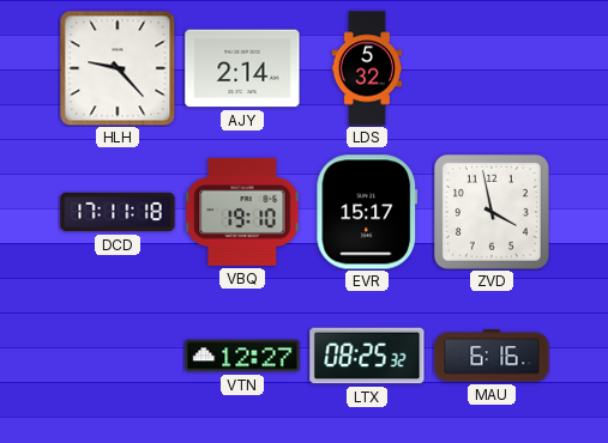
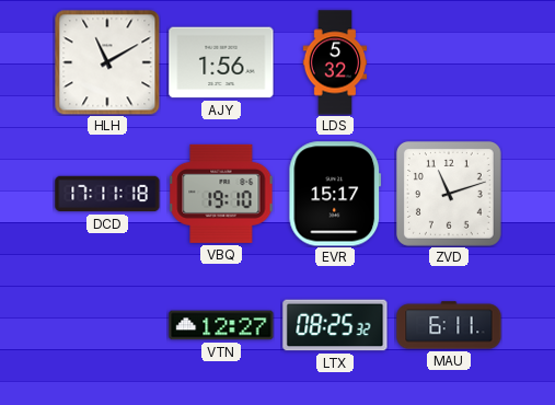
HLH: 9:23 -> 11:10 (107, 62)
AJY: 2:14 -> 1:56 (221, 62)
ZVD: 3:58 -> 11:12 (449, 194)
MAU: 6:16 -> 6:11 (449, 325)
